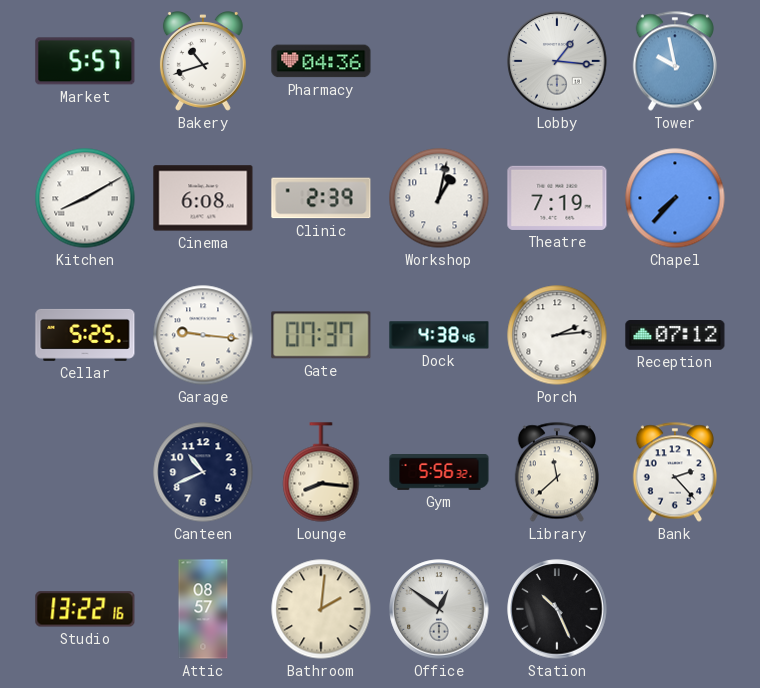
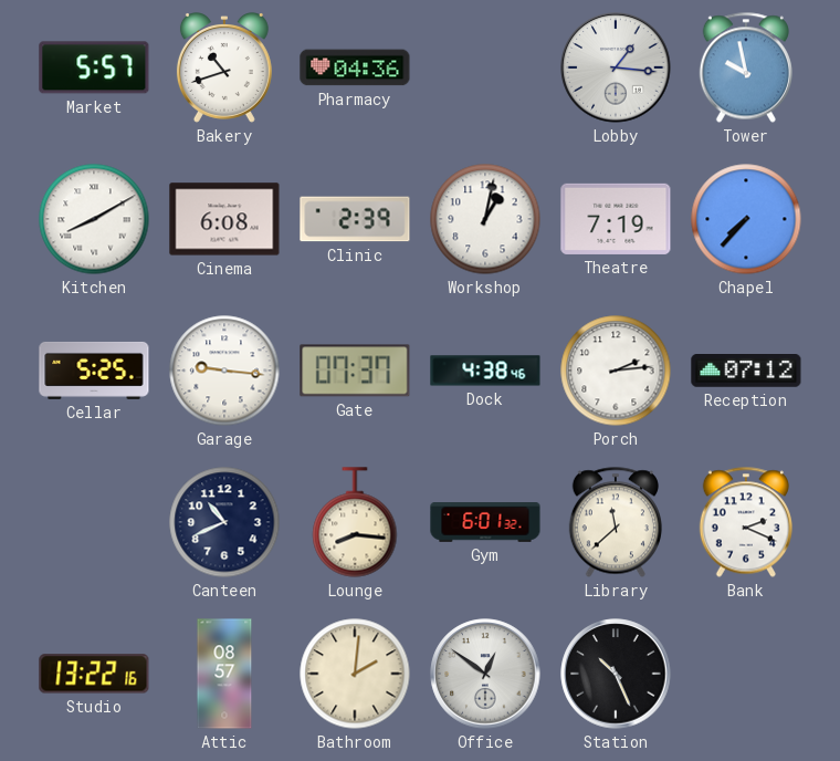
Gym: 5:56 -> 6:01 (485, 523)
Bank: 2:23 -> 2:19 (746, 522)
